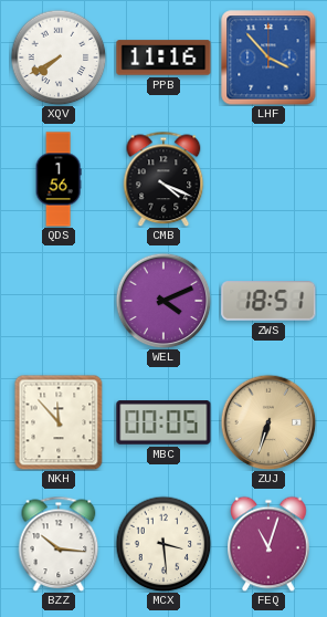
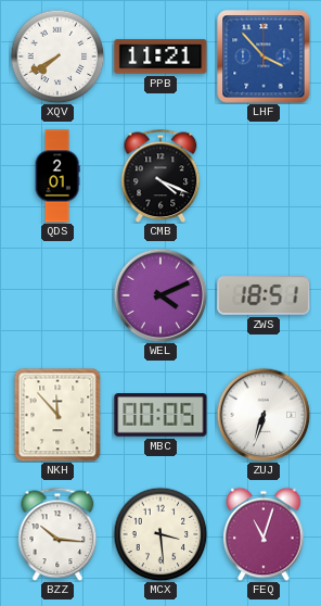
PPB: 11:16 -> 11:21 (160, 56)
QDS: 1:56 -> 2:01 (57, 176)
ZUJ dial: champagne -> white (264, 415)
